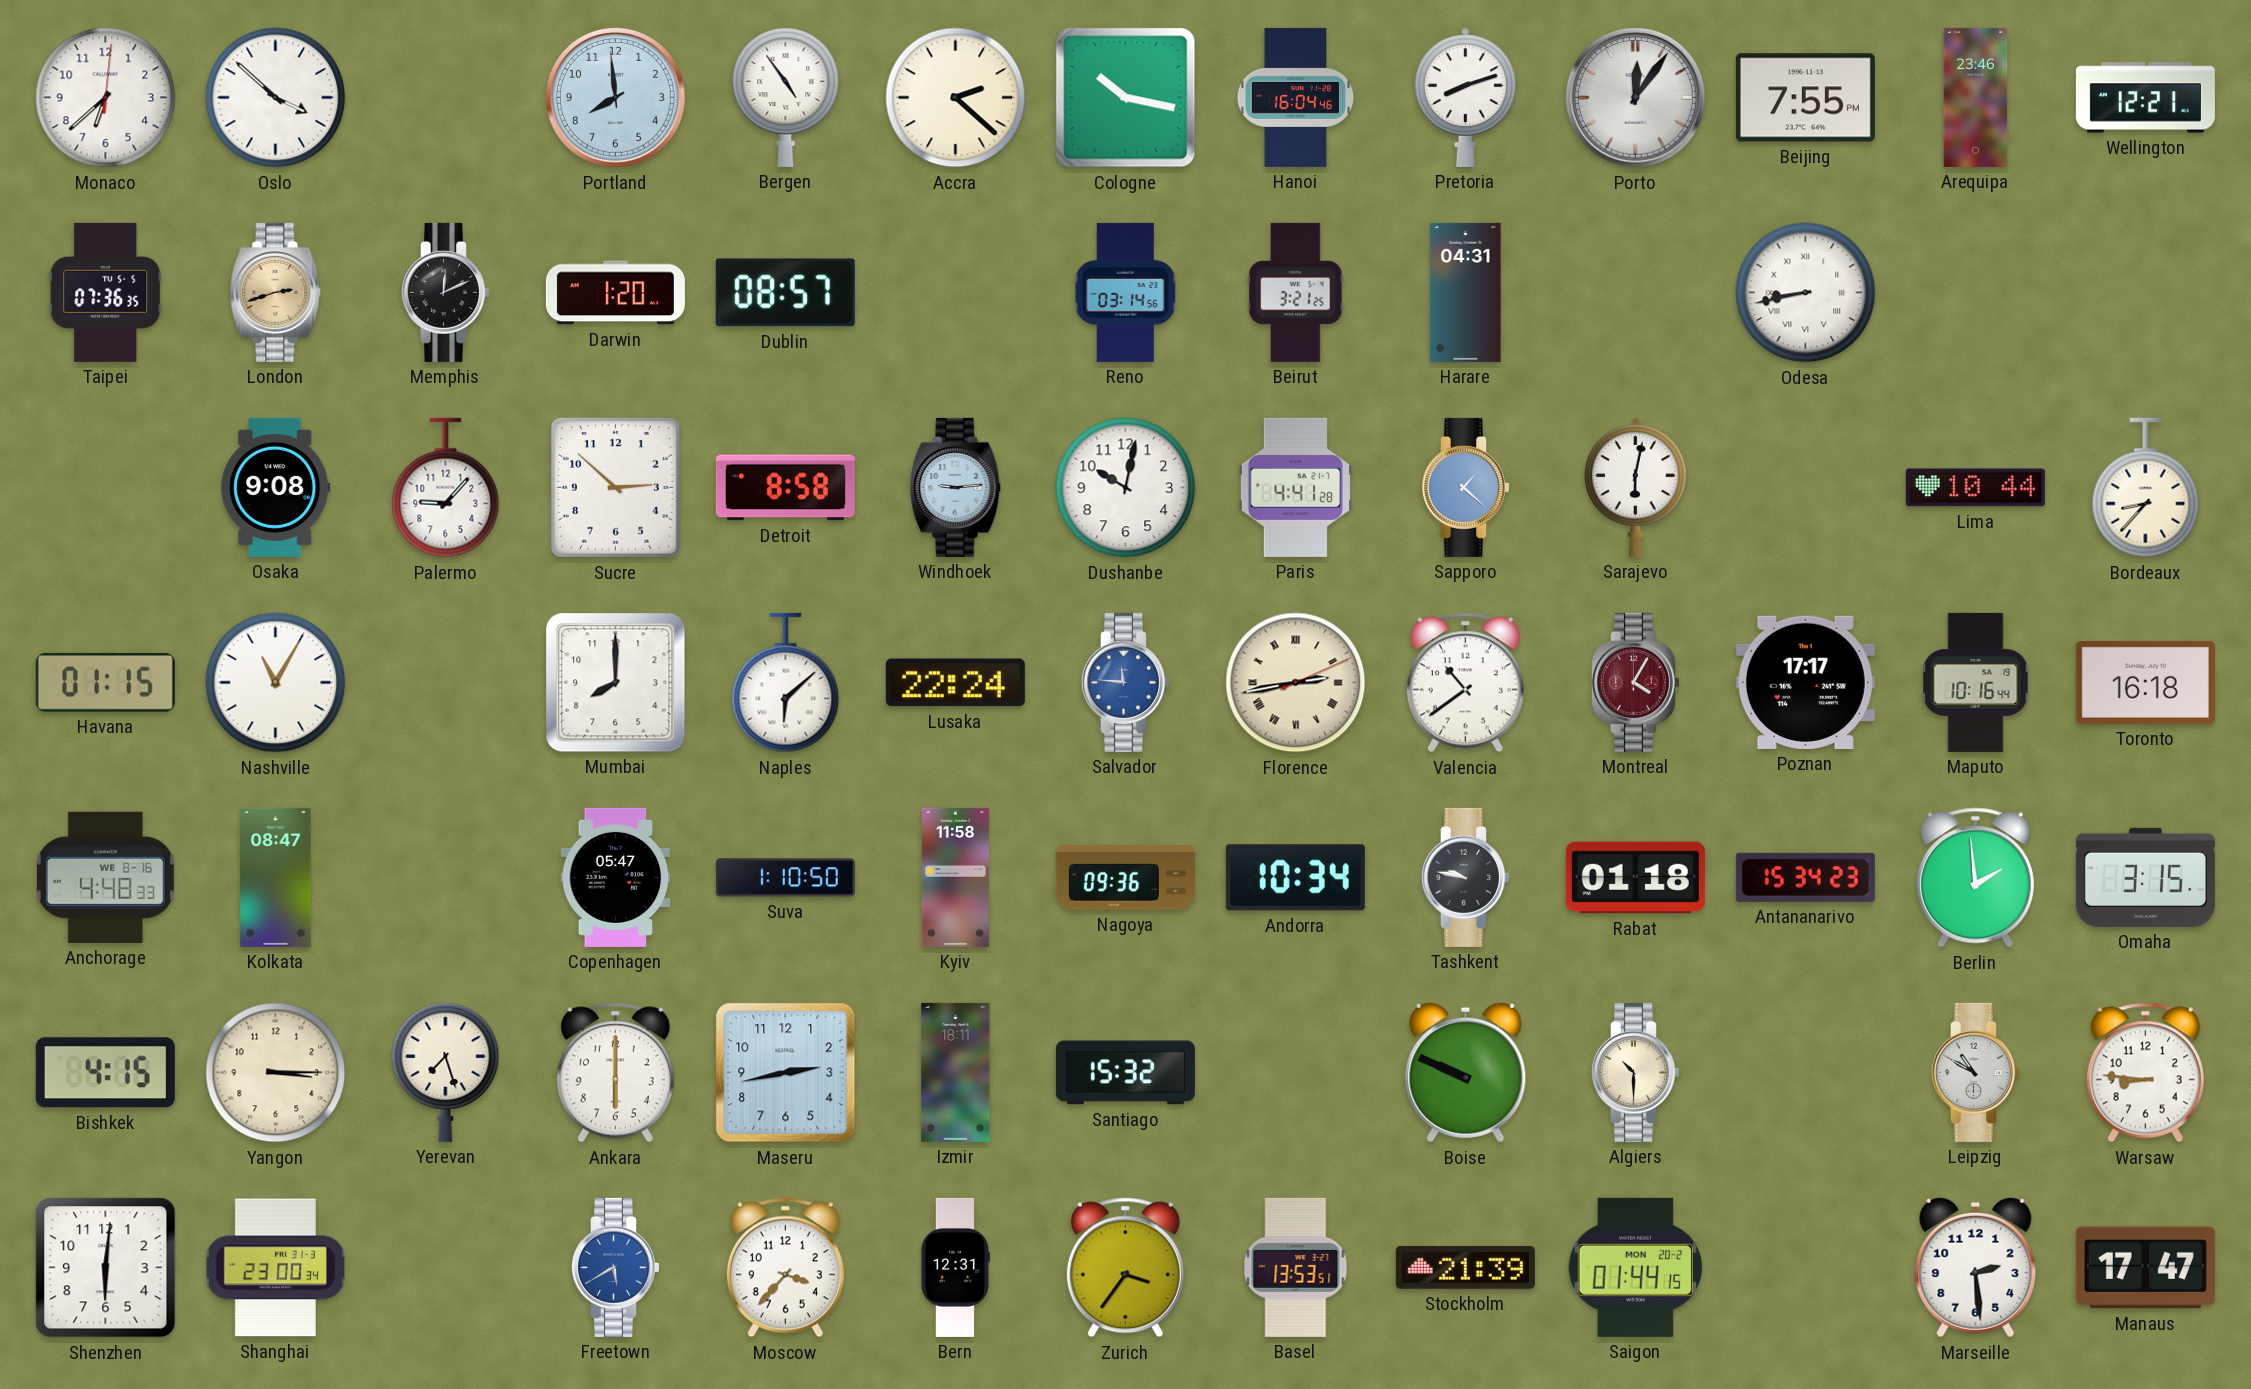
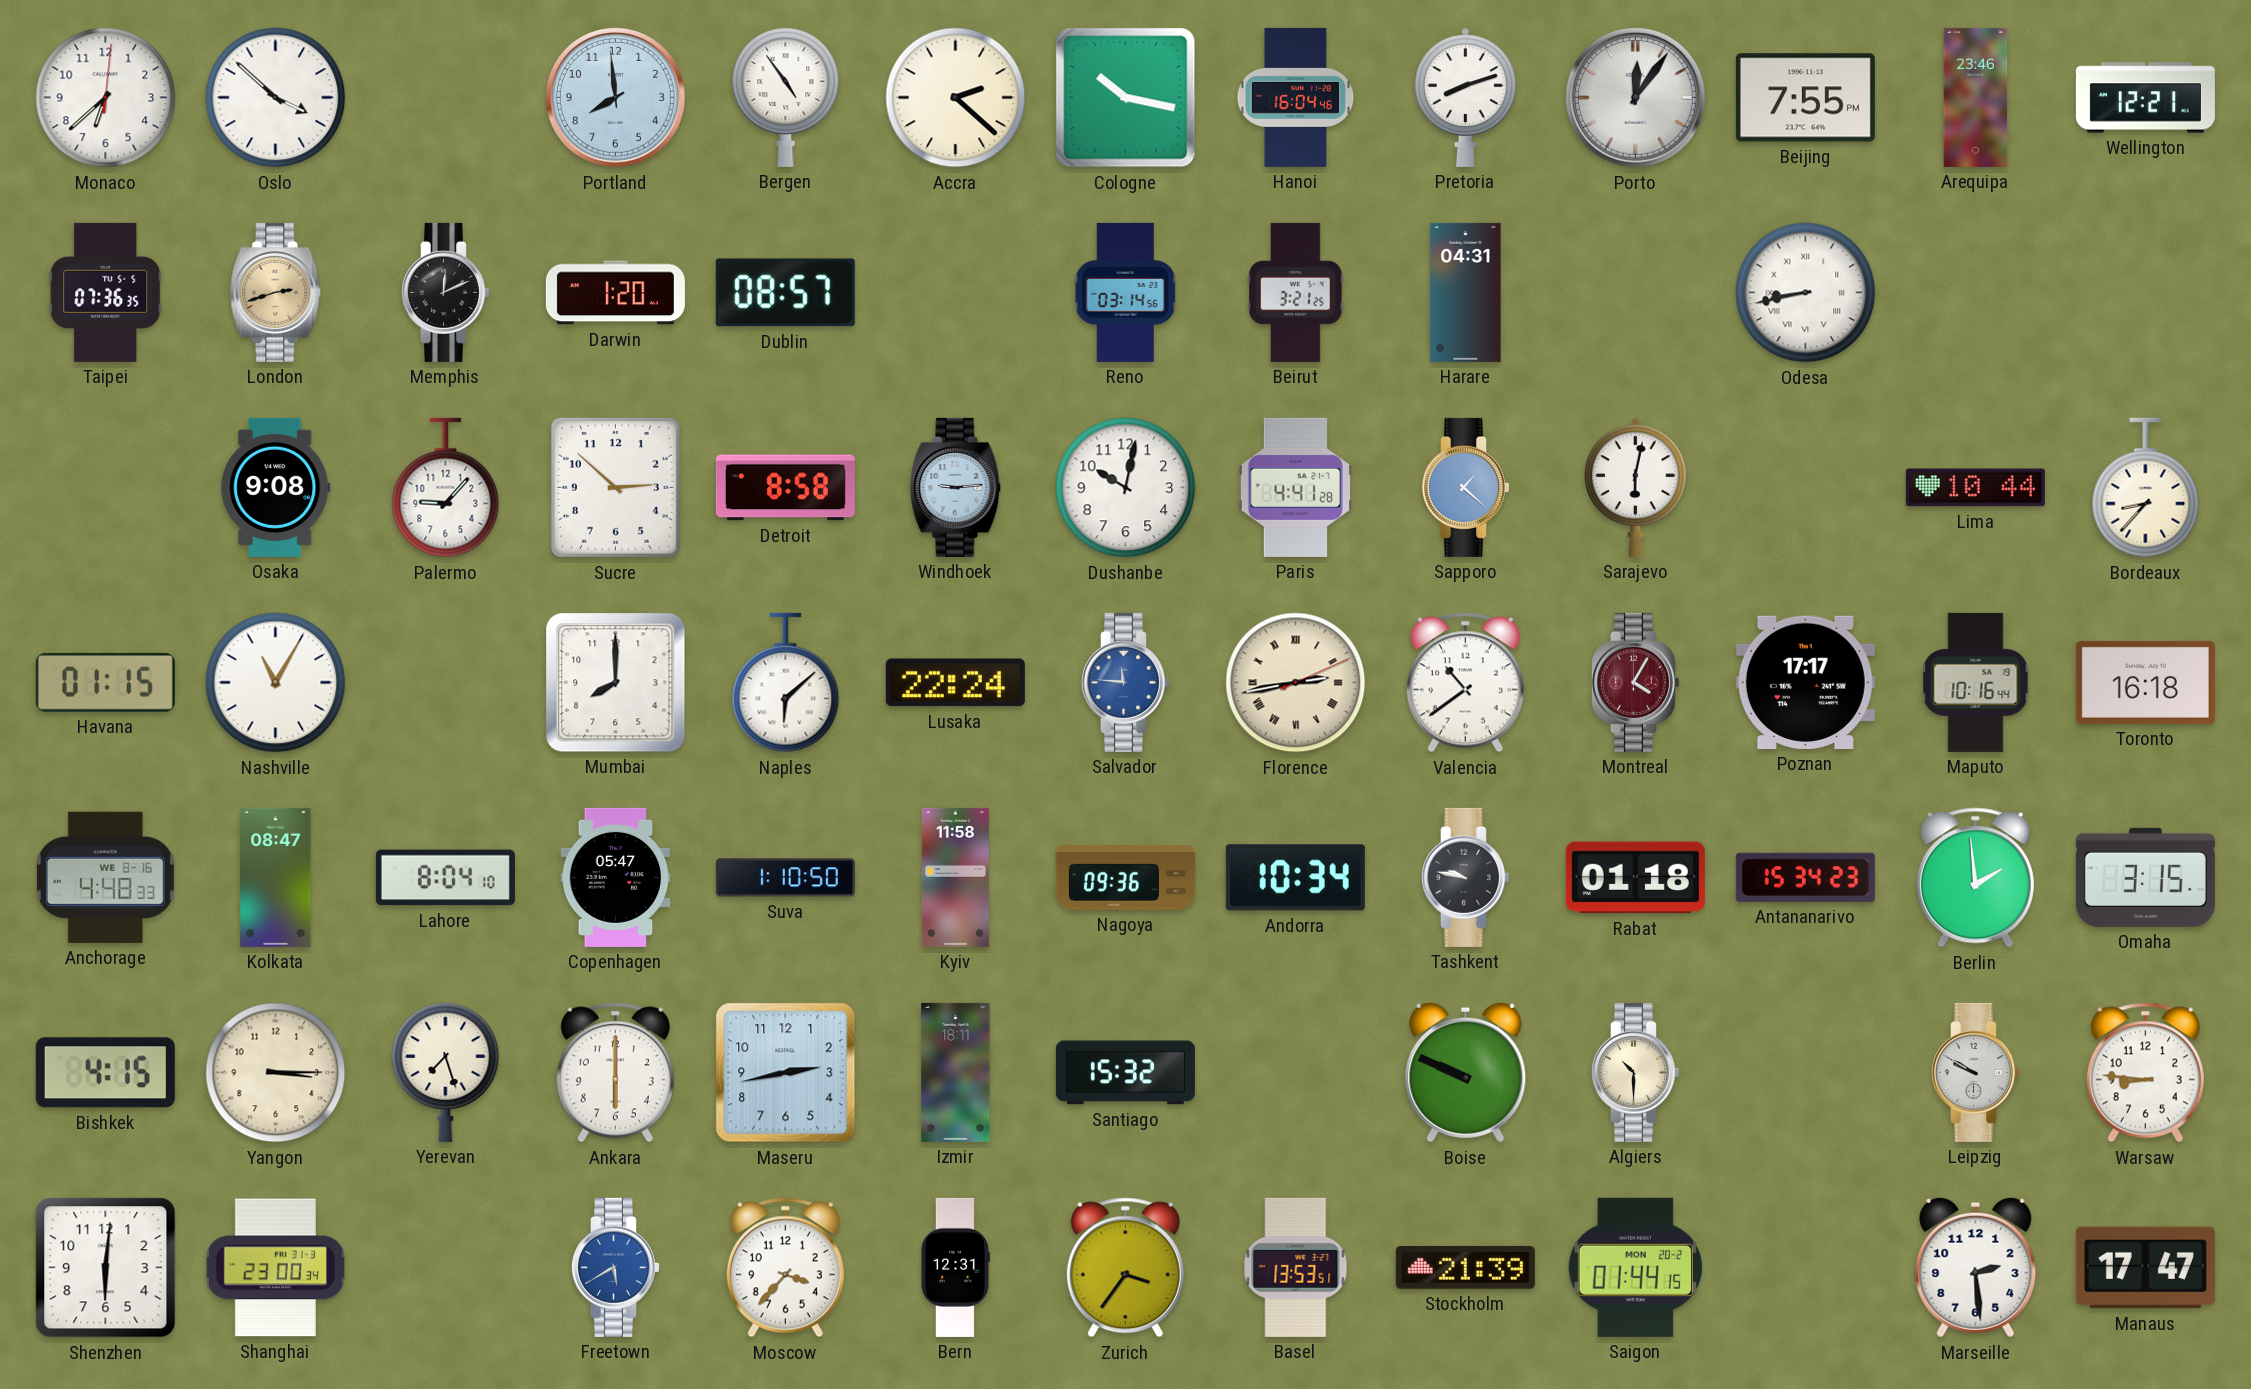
Lahore: none -> 8:04 (445, 878)
Leipzig: 10:50 -> 9:50 (1975, 1072)
